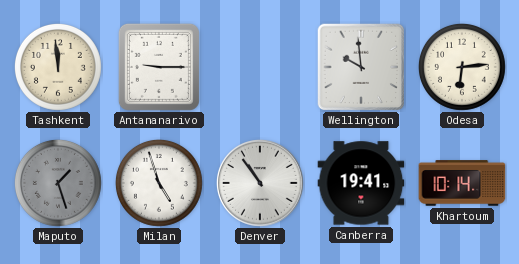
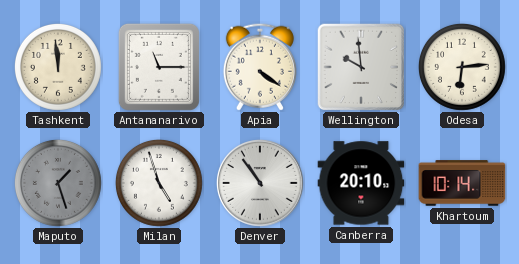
Antananarivo: 9:15 -> 11:15 (159, 67)
Apia: none -> 4:21 (260, 67)
Canberra: 19:41 -> 20:10 (361, 183)
